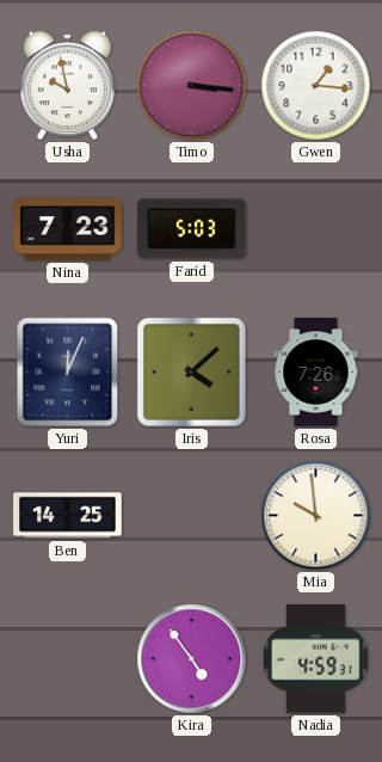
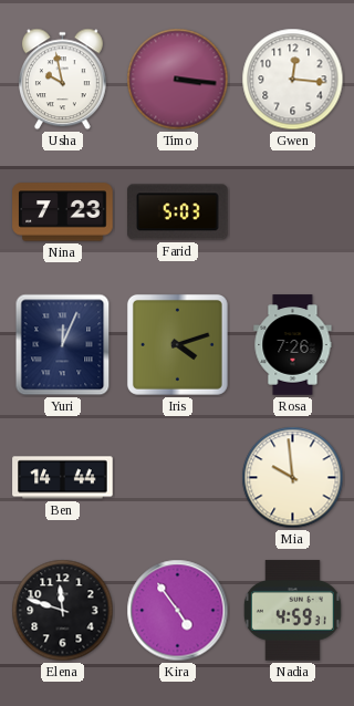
Gwen: 1:16 -> 12:16 (293, 80)
Iris: 4:08 -> 4:12 (177, 344)
Ben: 14:25 -> 14:44 (63, 478)
Elena: none -> 11:48 (63, 611)
